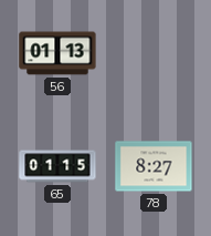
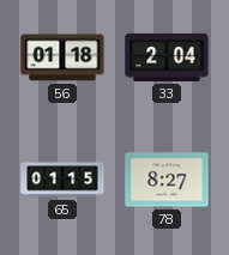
56: 01:13 -> 01:18 (62, 57)
33: none -> 2:04 (167, 57)
